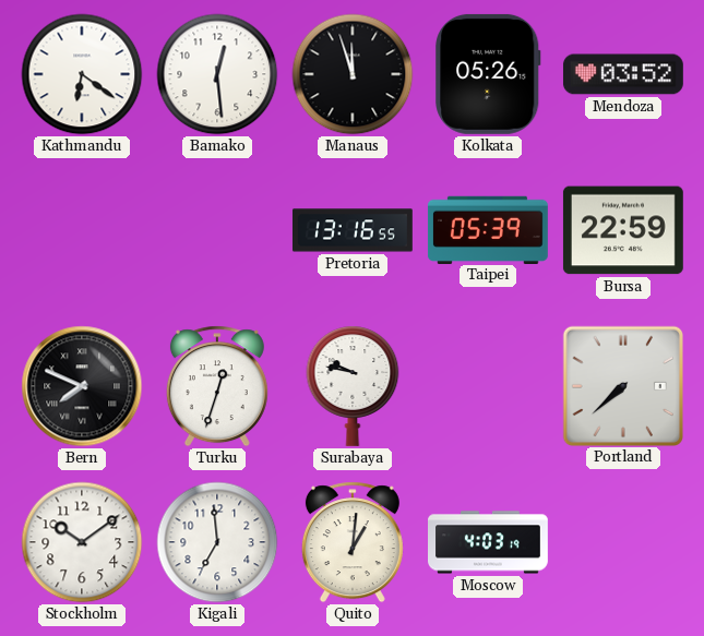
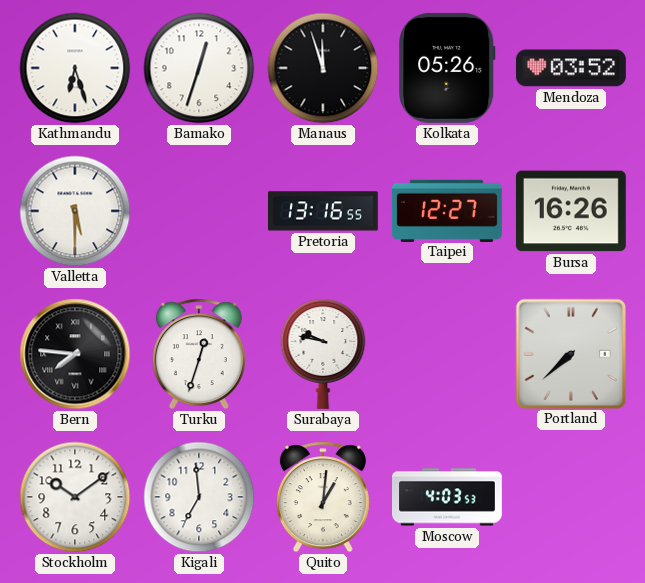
Kathmandu: 6:21 -> 6:27 (75, 68)
Bamako: 12:29 -> 12:33 (199, 68)
Valletta: none -> 5:30 (75, 211)
Taipei: 05:39 -> 12:27 (447, 210)
Bursa: 22:59 -> 16:26 (571, 211)
Bern: 7:49 -> 7:46 (75, 354)
Moscow: 4:03:19 -> 4:03:53 (448, 497)
